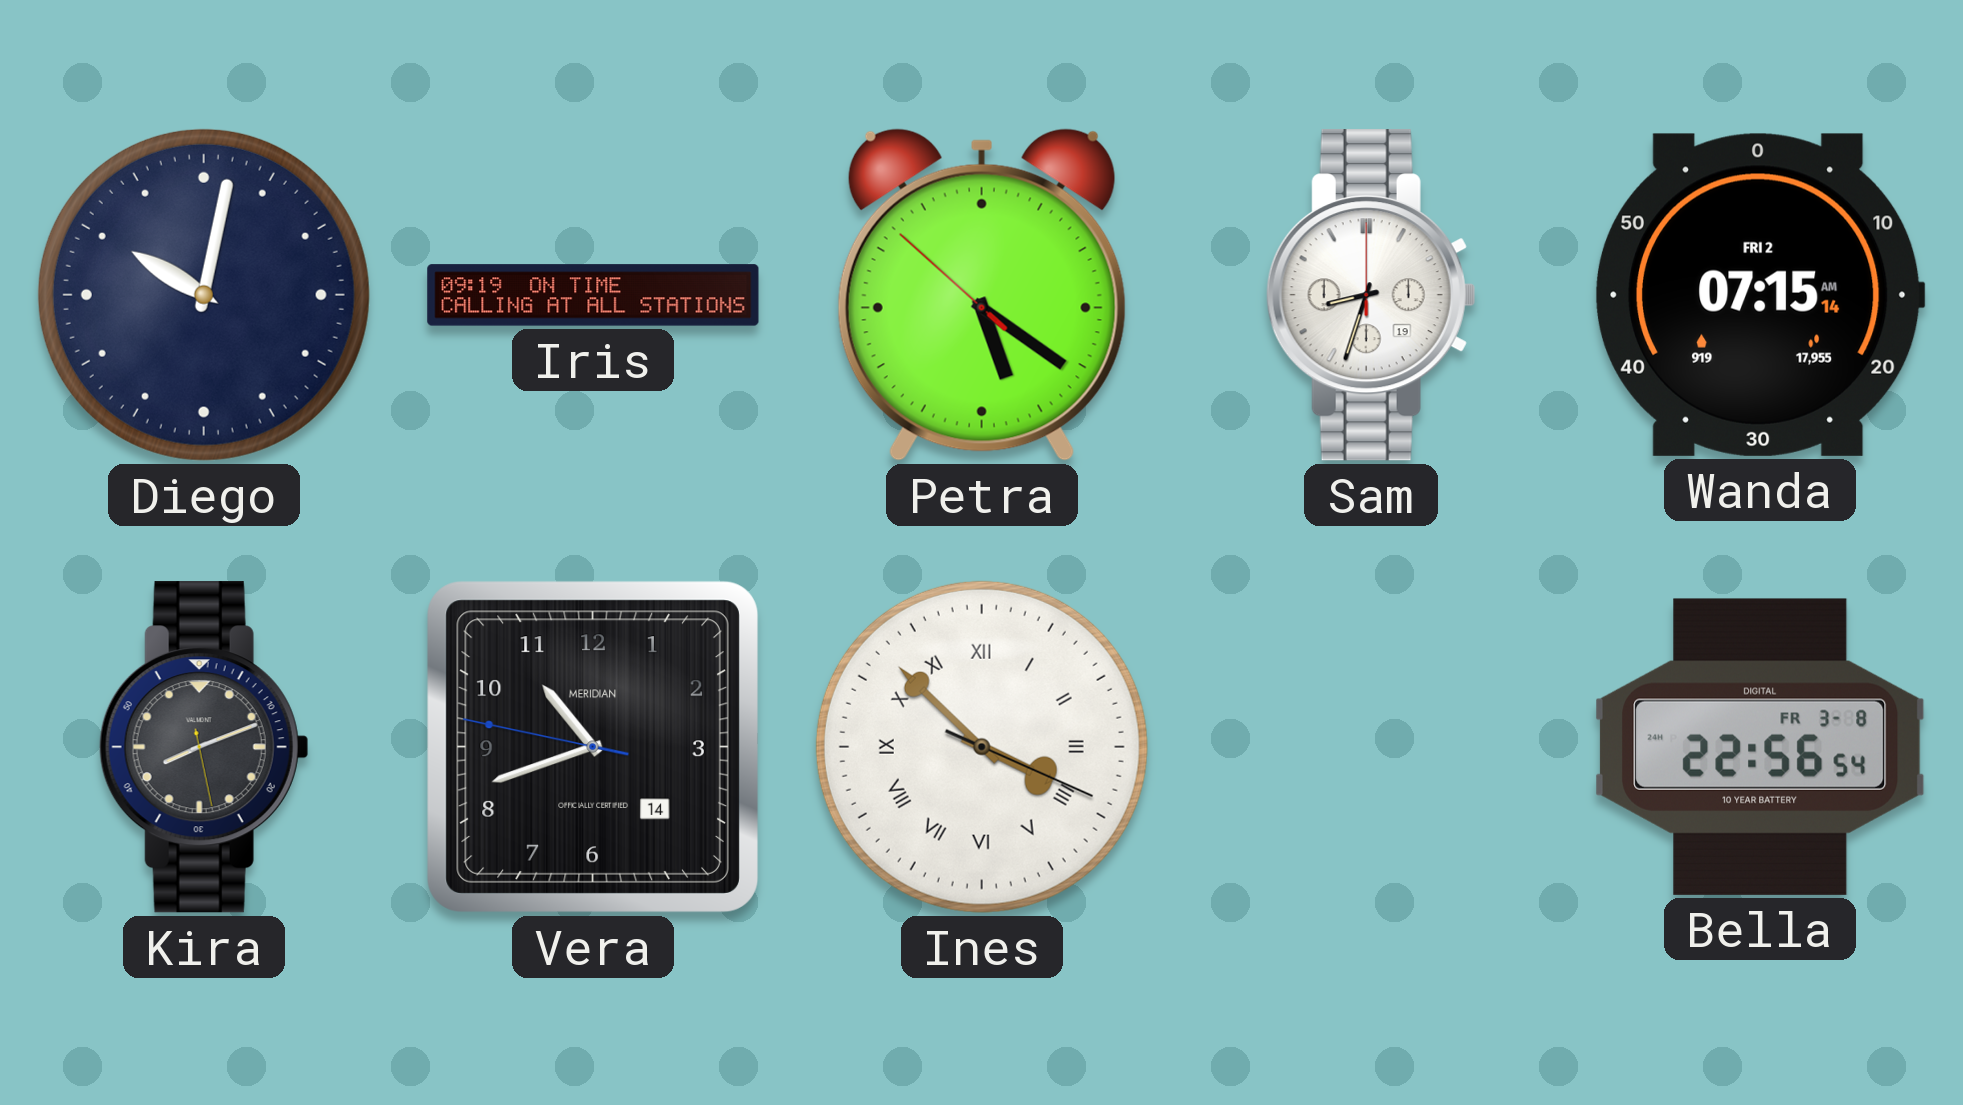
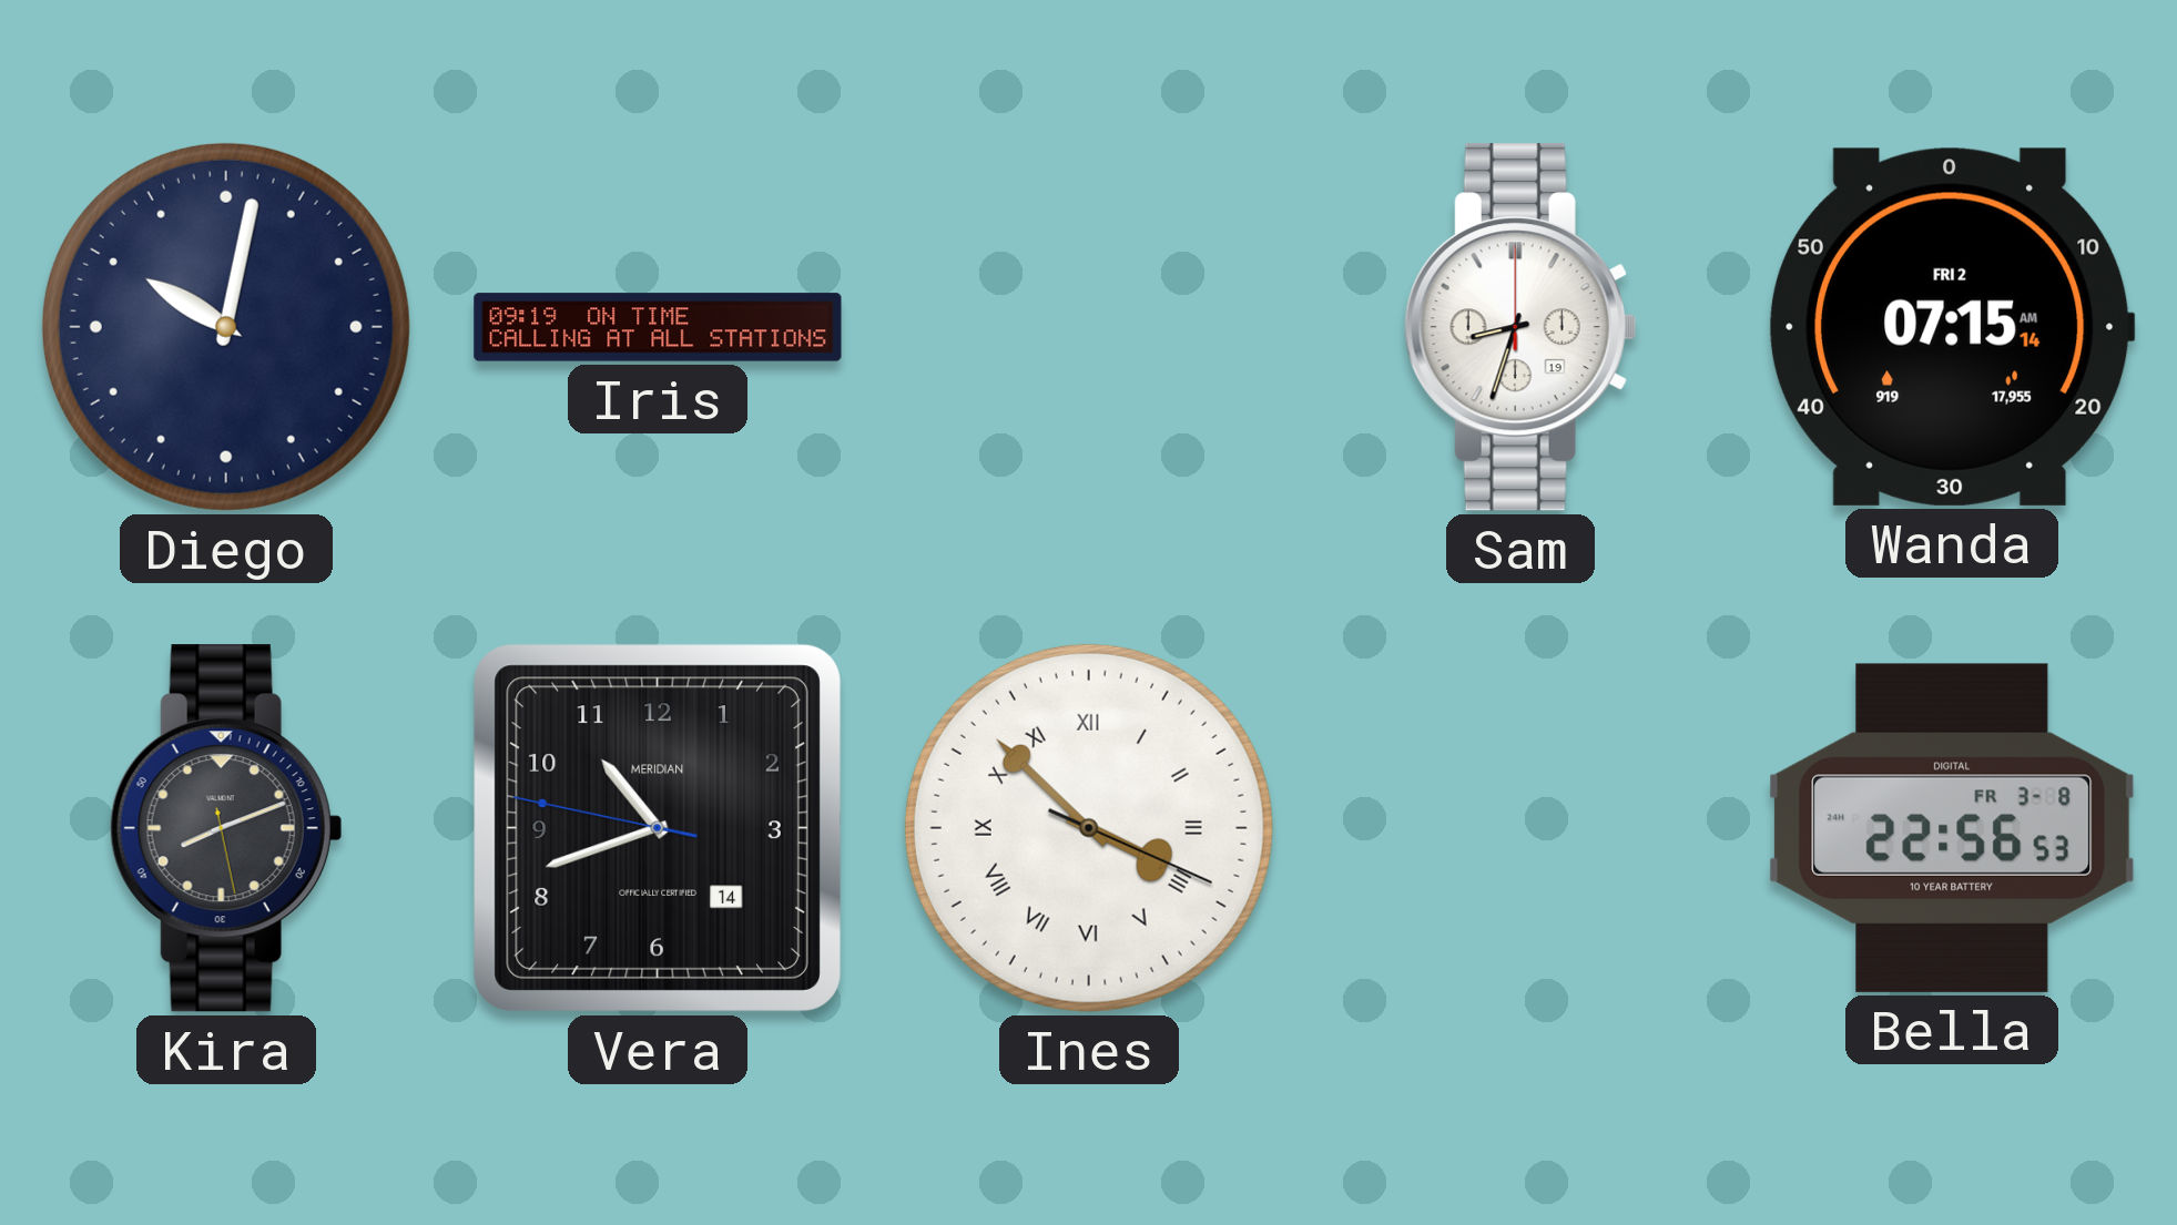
Petra: 5:20 -> none (982, 295)
Bella: 22:56:54 -> 22:56:53 (1952, 828)
